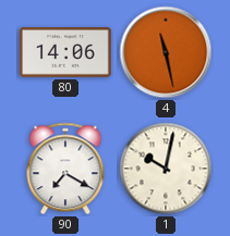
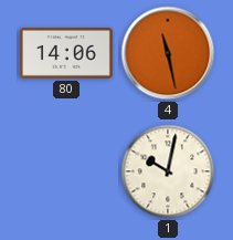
90: 7:20 -> none (65, 169)
